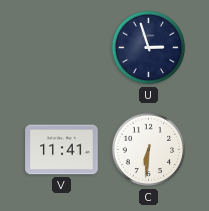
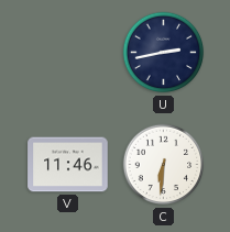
U: 2:57 -> 2:43 (164, 53)
V: 11:41 -> 11:46 (68, 165)
